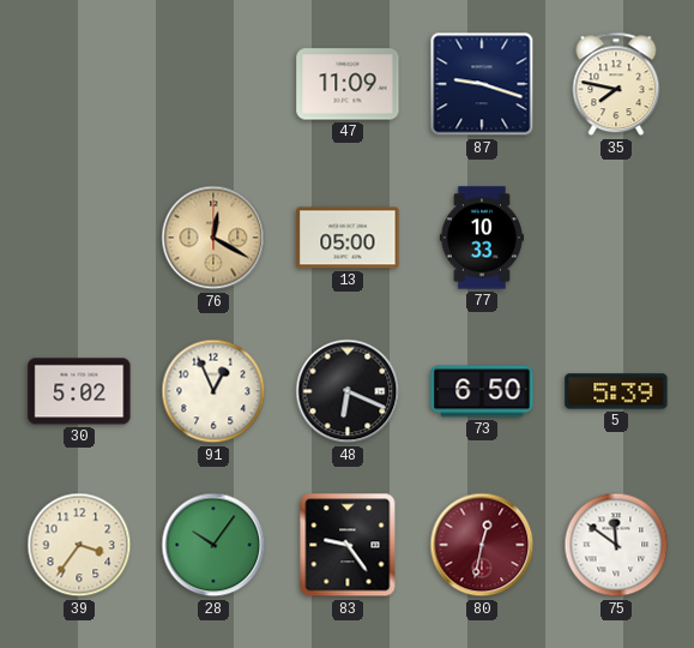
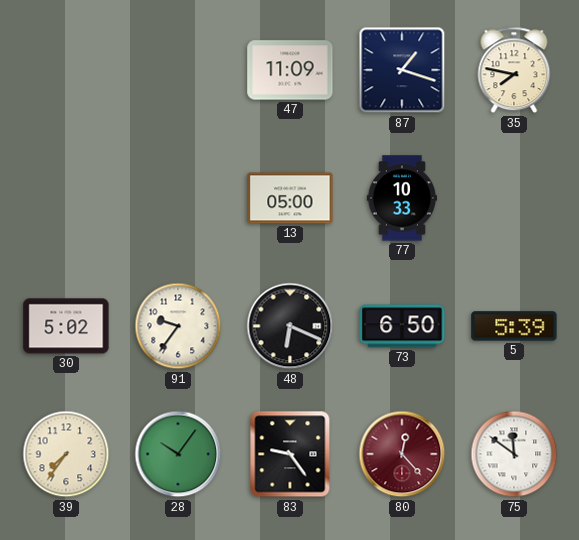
87: 9:18 -> 1:18 (402, 70)
76: 12:20 -> none (213, 238)
91: 12:56 -> 9:36 (178, 326)
39: 3:36 -> 7:36 (66, 454)
80: 12:32 -> 12:23 (402, 454)
